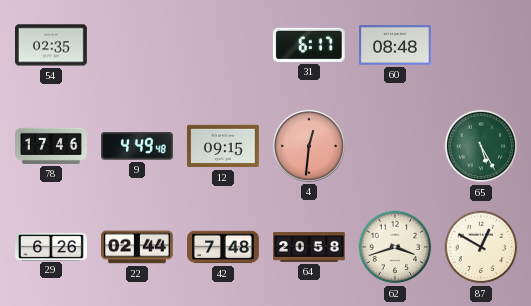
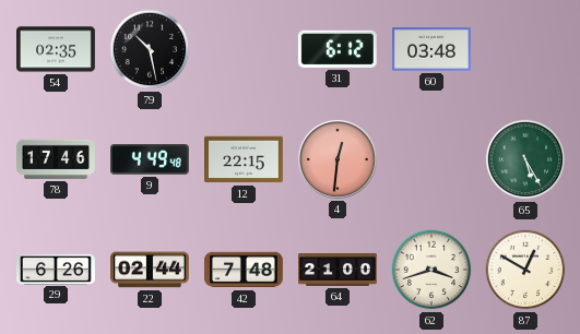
79: none -> 10:28 (150, 49)
31: 6:17 -> 6:12 (338, 49)
60: 08:48 -> 03:48 (433, 49)
12: 09:15 -> 22:15 (245, 159)
64: 20:58 -> 21:00 (339, 271)
